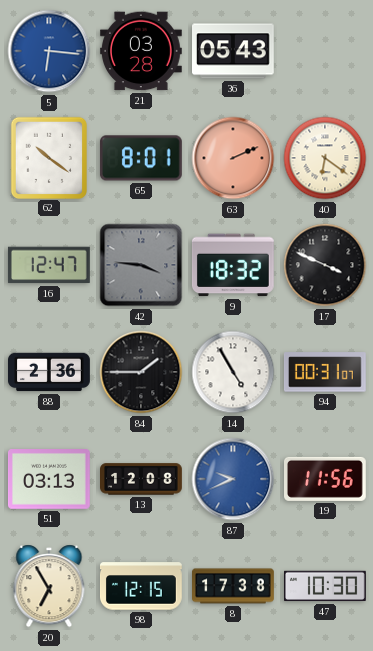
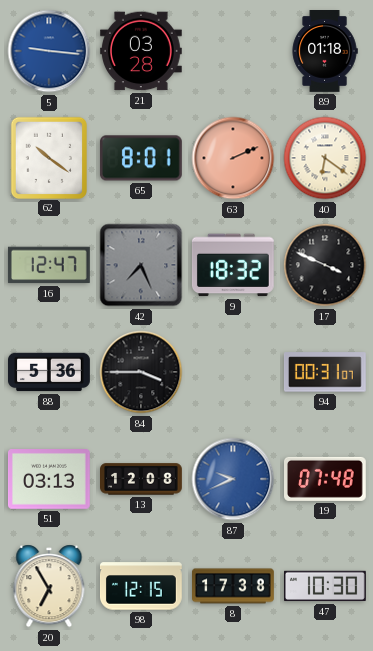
5: 6:16 -> 9:16 (49, 51)
36: 05:43 -> none (234, 51)
89: none -> 01:18 (325, 52)
42: 3:46 -> 7:26 (141, 265)
88: 2:36 -> 5:36 (50, 372)
84: 1:45 -> 3:45 (141, 372)
14: 4:55 -> none (233, 372)
19: 11:56 -> 07:48 (326, 479)
